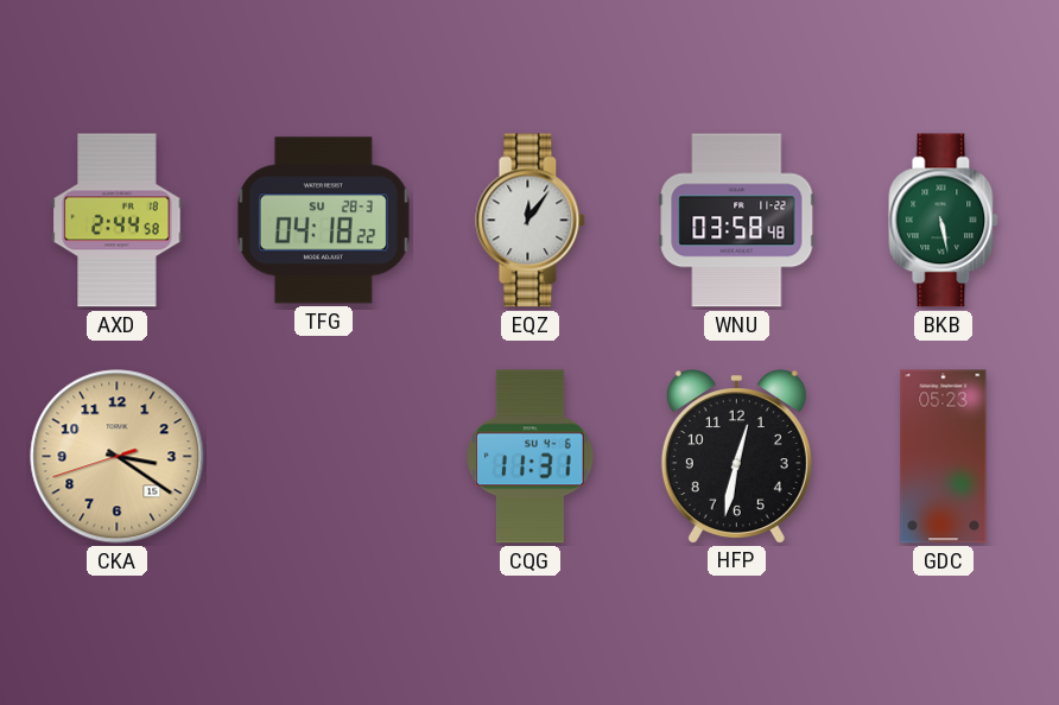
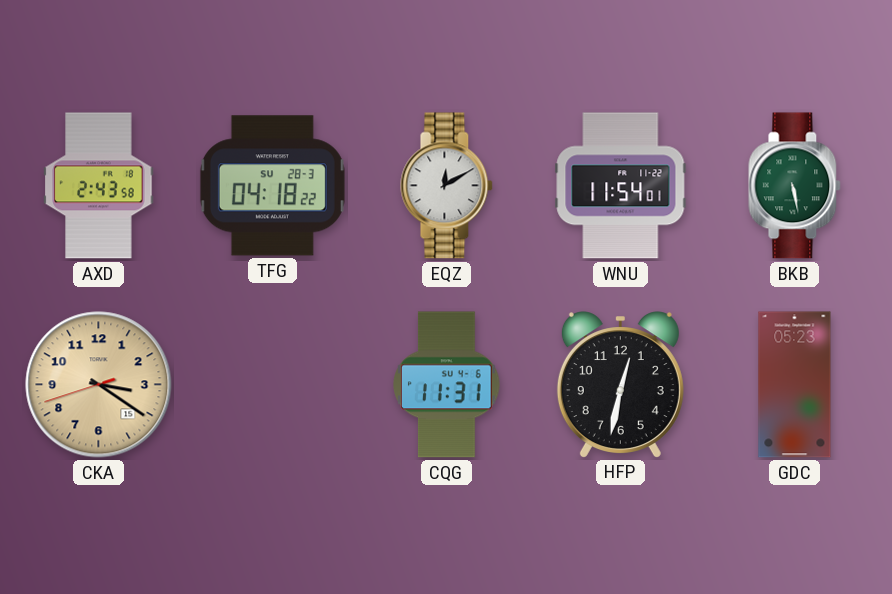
AXD: 2:44 -> 2:43 (99, 186)
EQZ: 12:06 -> 12:10 (447, 186)
WNU: 03:58 -> 11:54 (621, 186)
